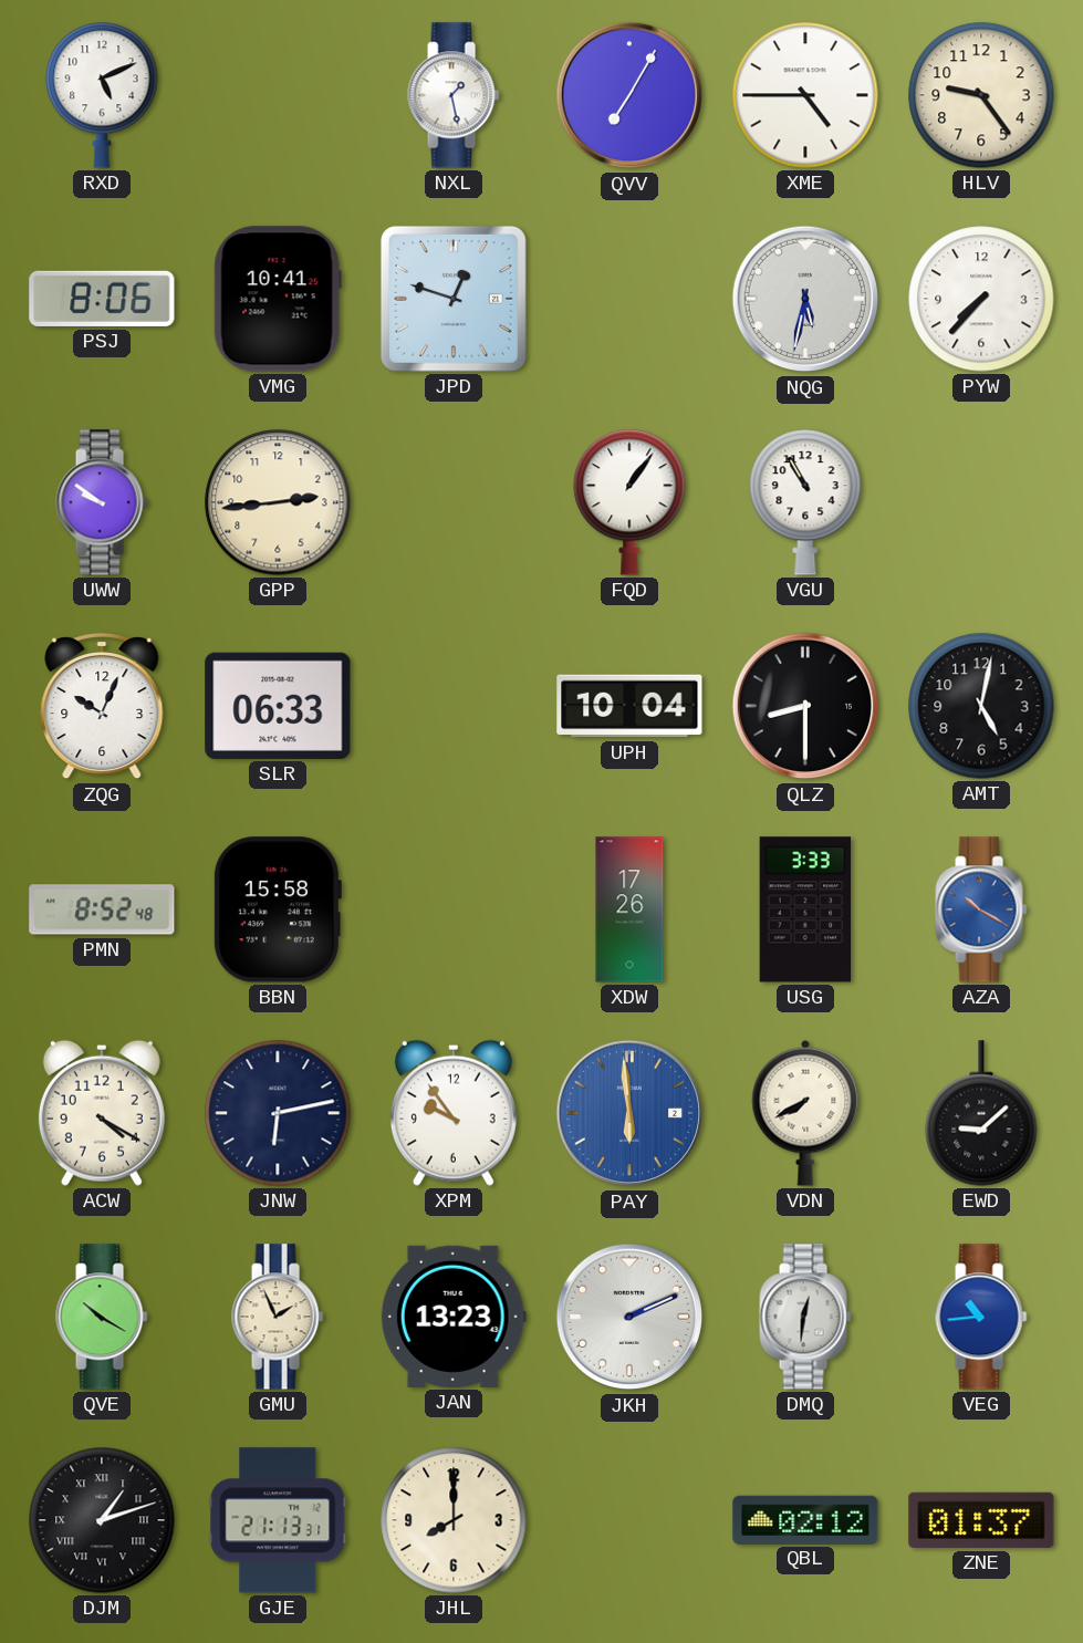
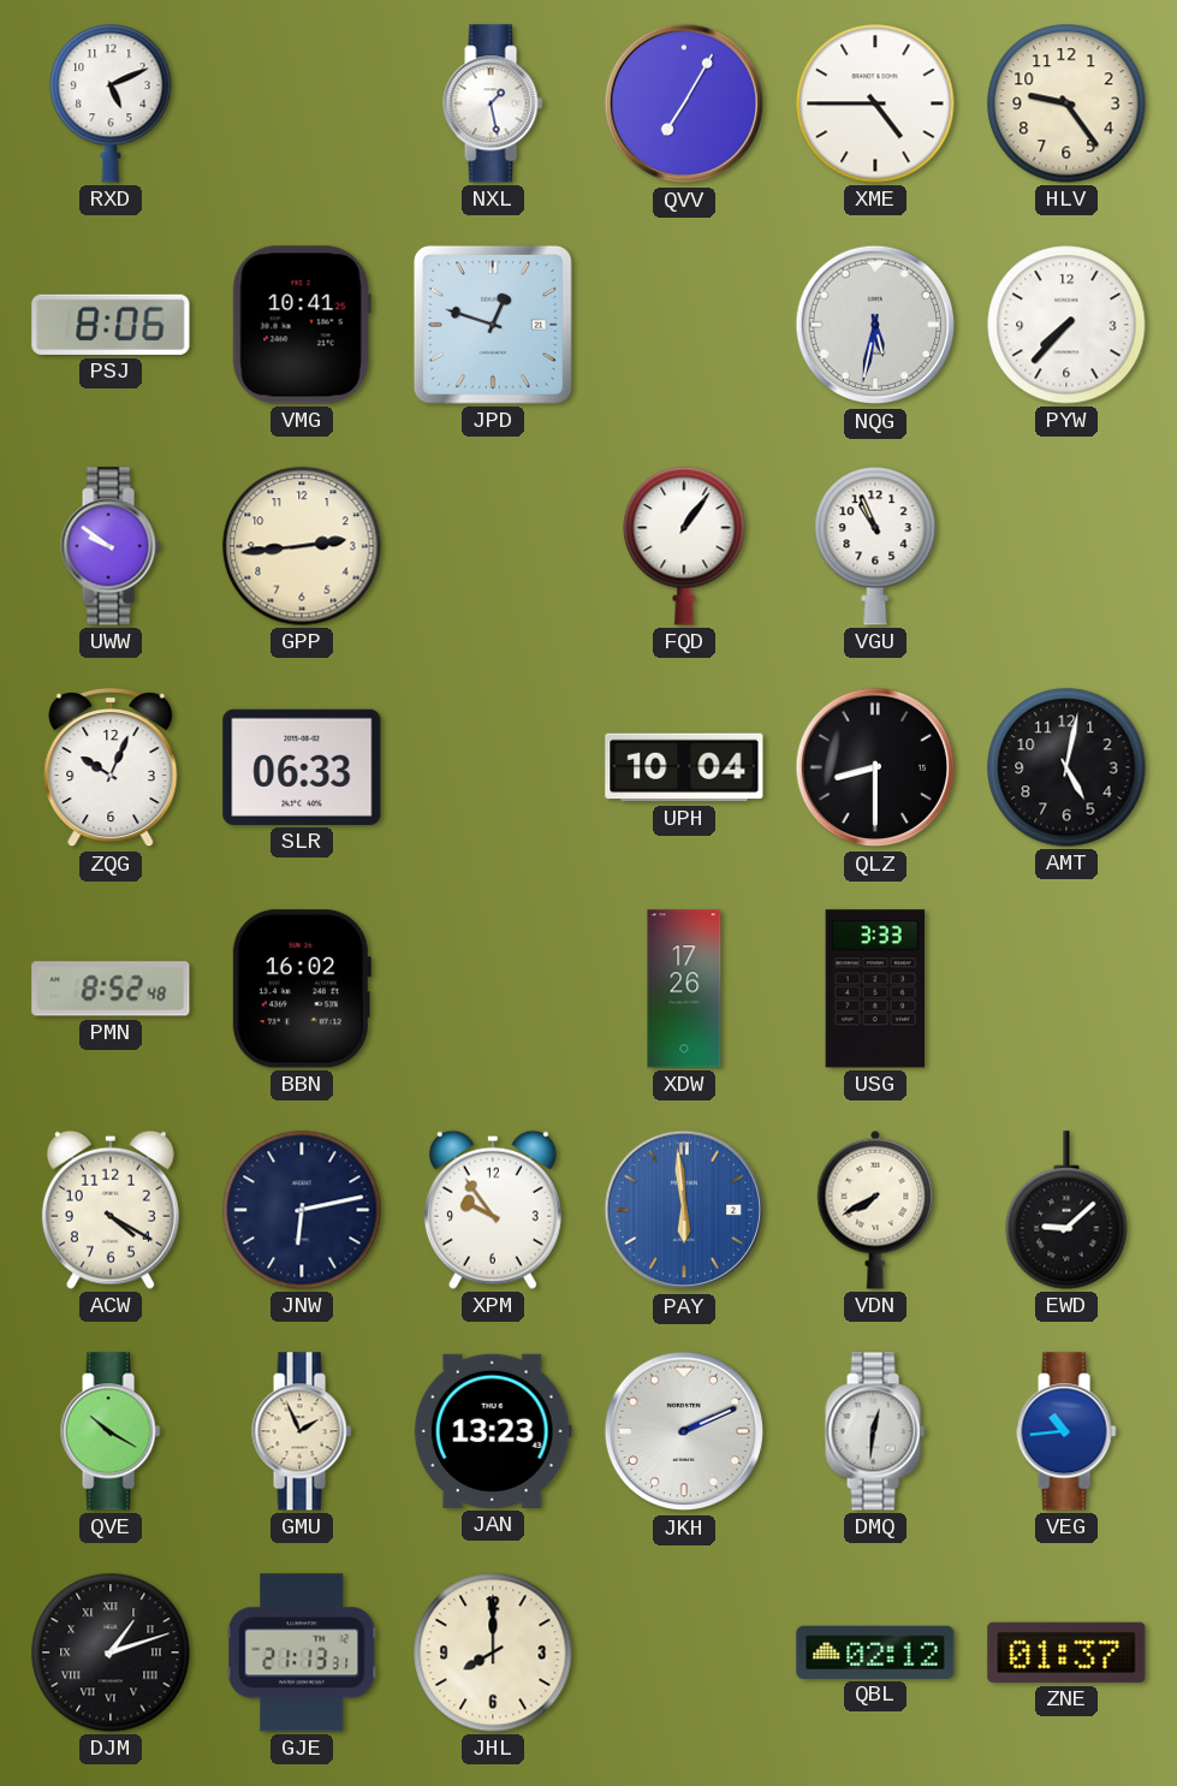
VGU: 10:55 -> 10:56 (875, 546)
BBN: 15:58 -> 16:02 (301, 989)
AZA: 10:20 -> none (981, 909)
